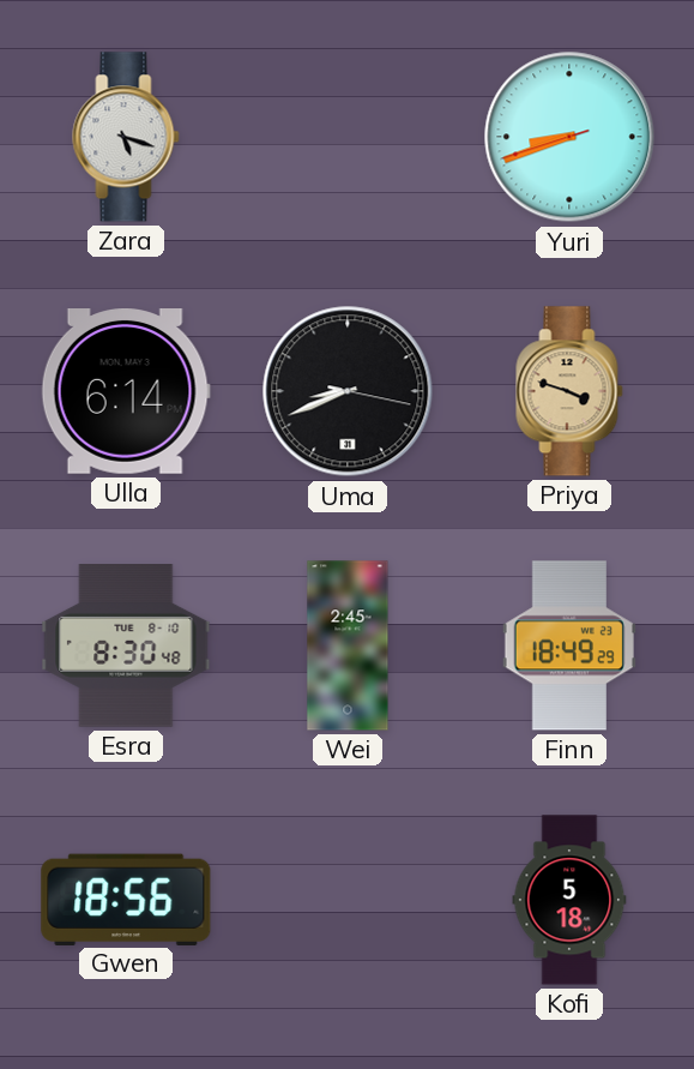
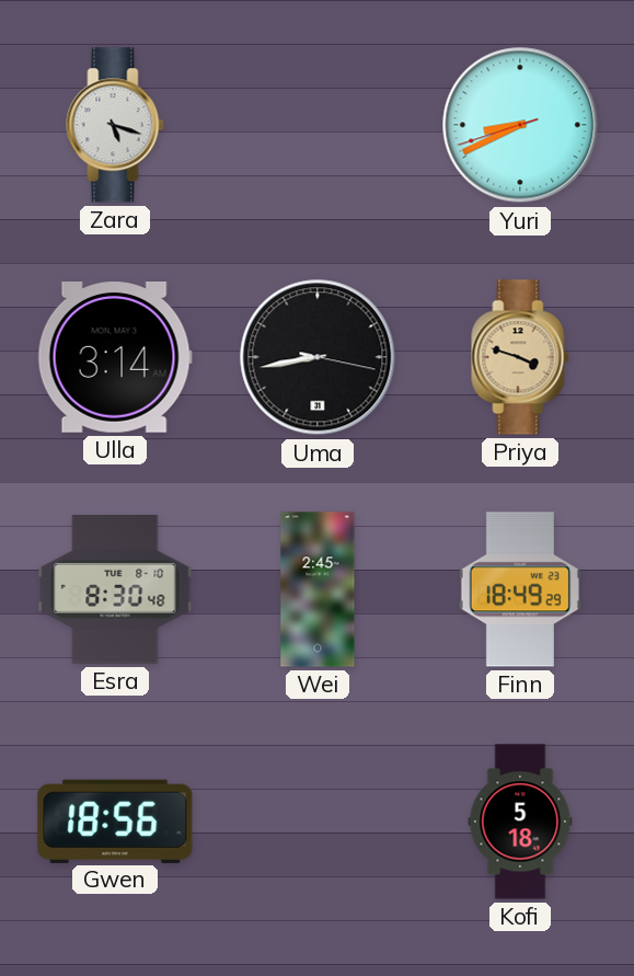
Yuri: 8:41 -> 8:40 (520, 125)
Ulla: 6:14 -> 3:14 (115, 358)
Uma: 8:41 -> 8:43 (318, 357)
